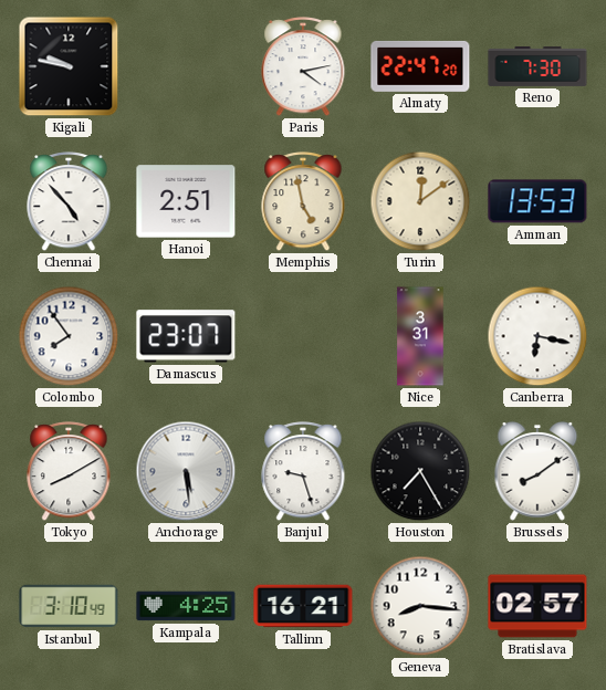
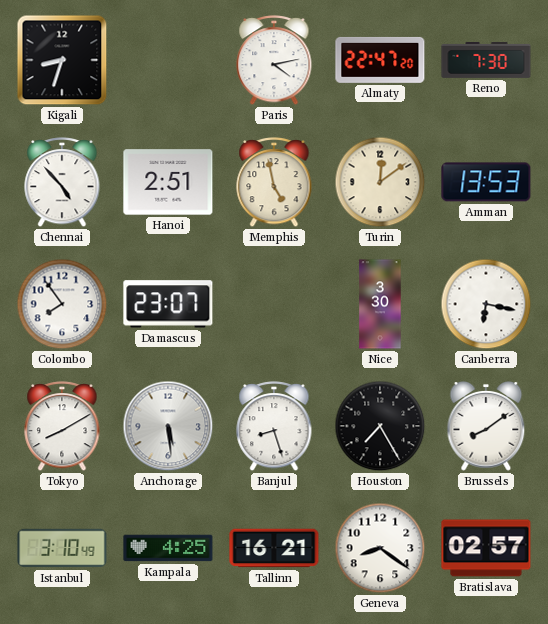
Kigali: 9:47 -> 8:33 (62, 60)
Nice: 3:31 -> 3:30 (380, 304)
Banjul: 9:27 -> 8:27 (274, 427)
Geneva: 8:16 -> 8:21 (380, 548)
